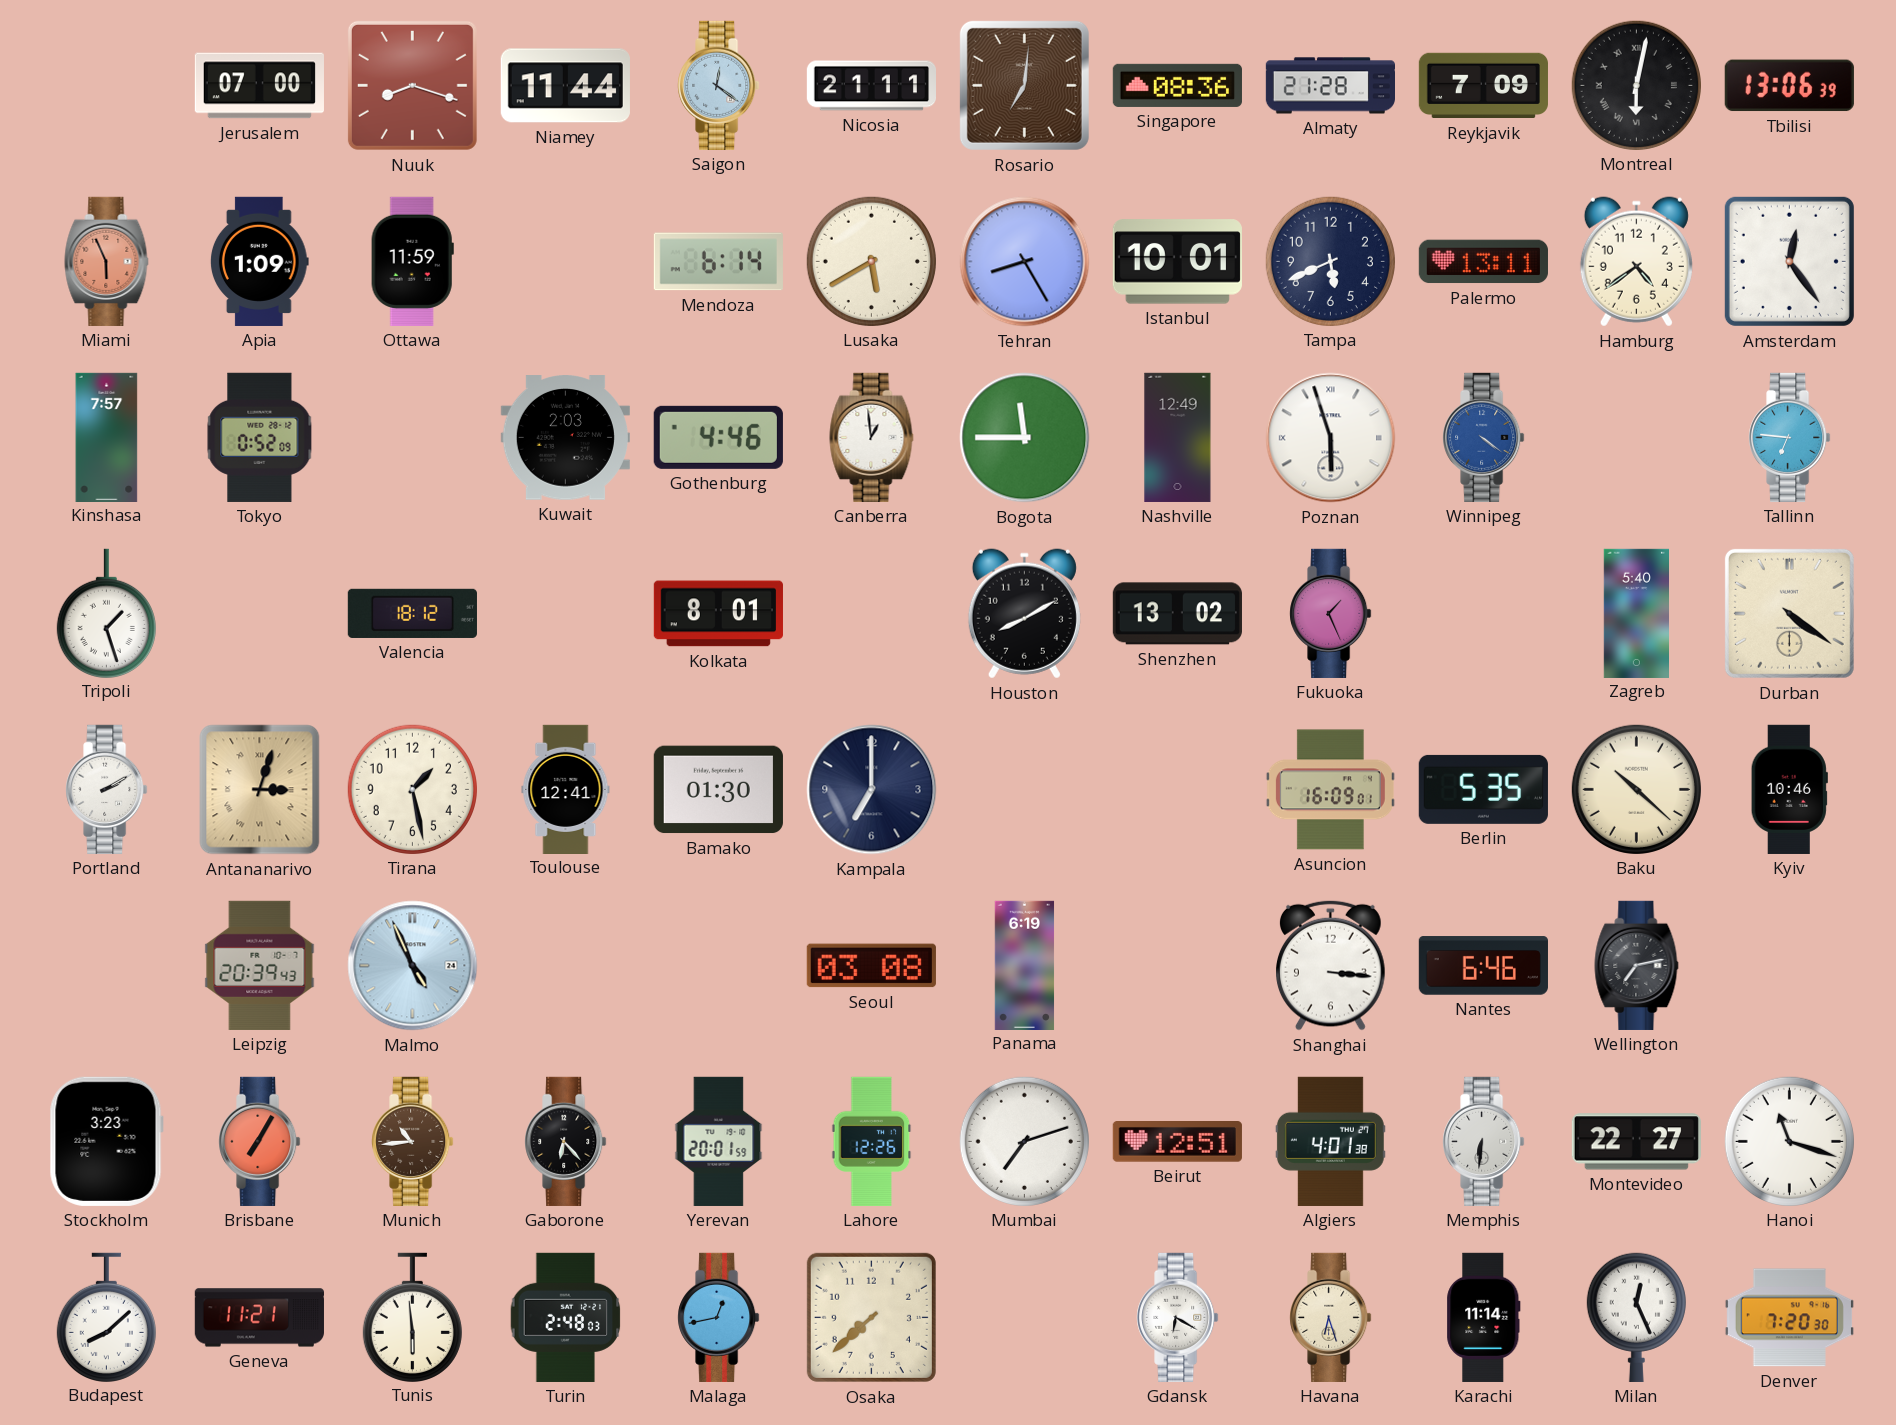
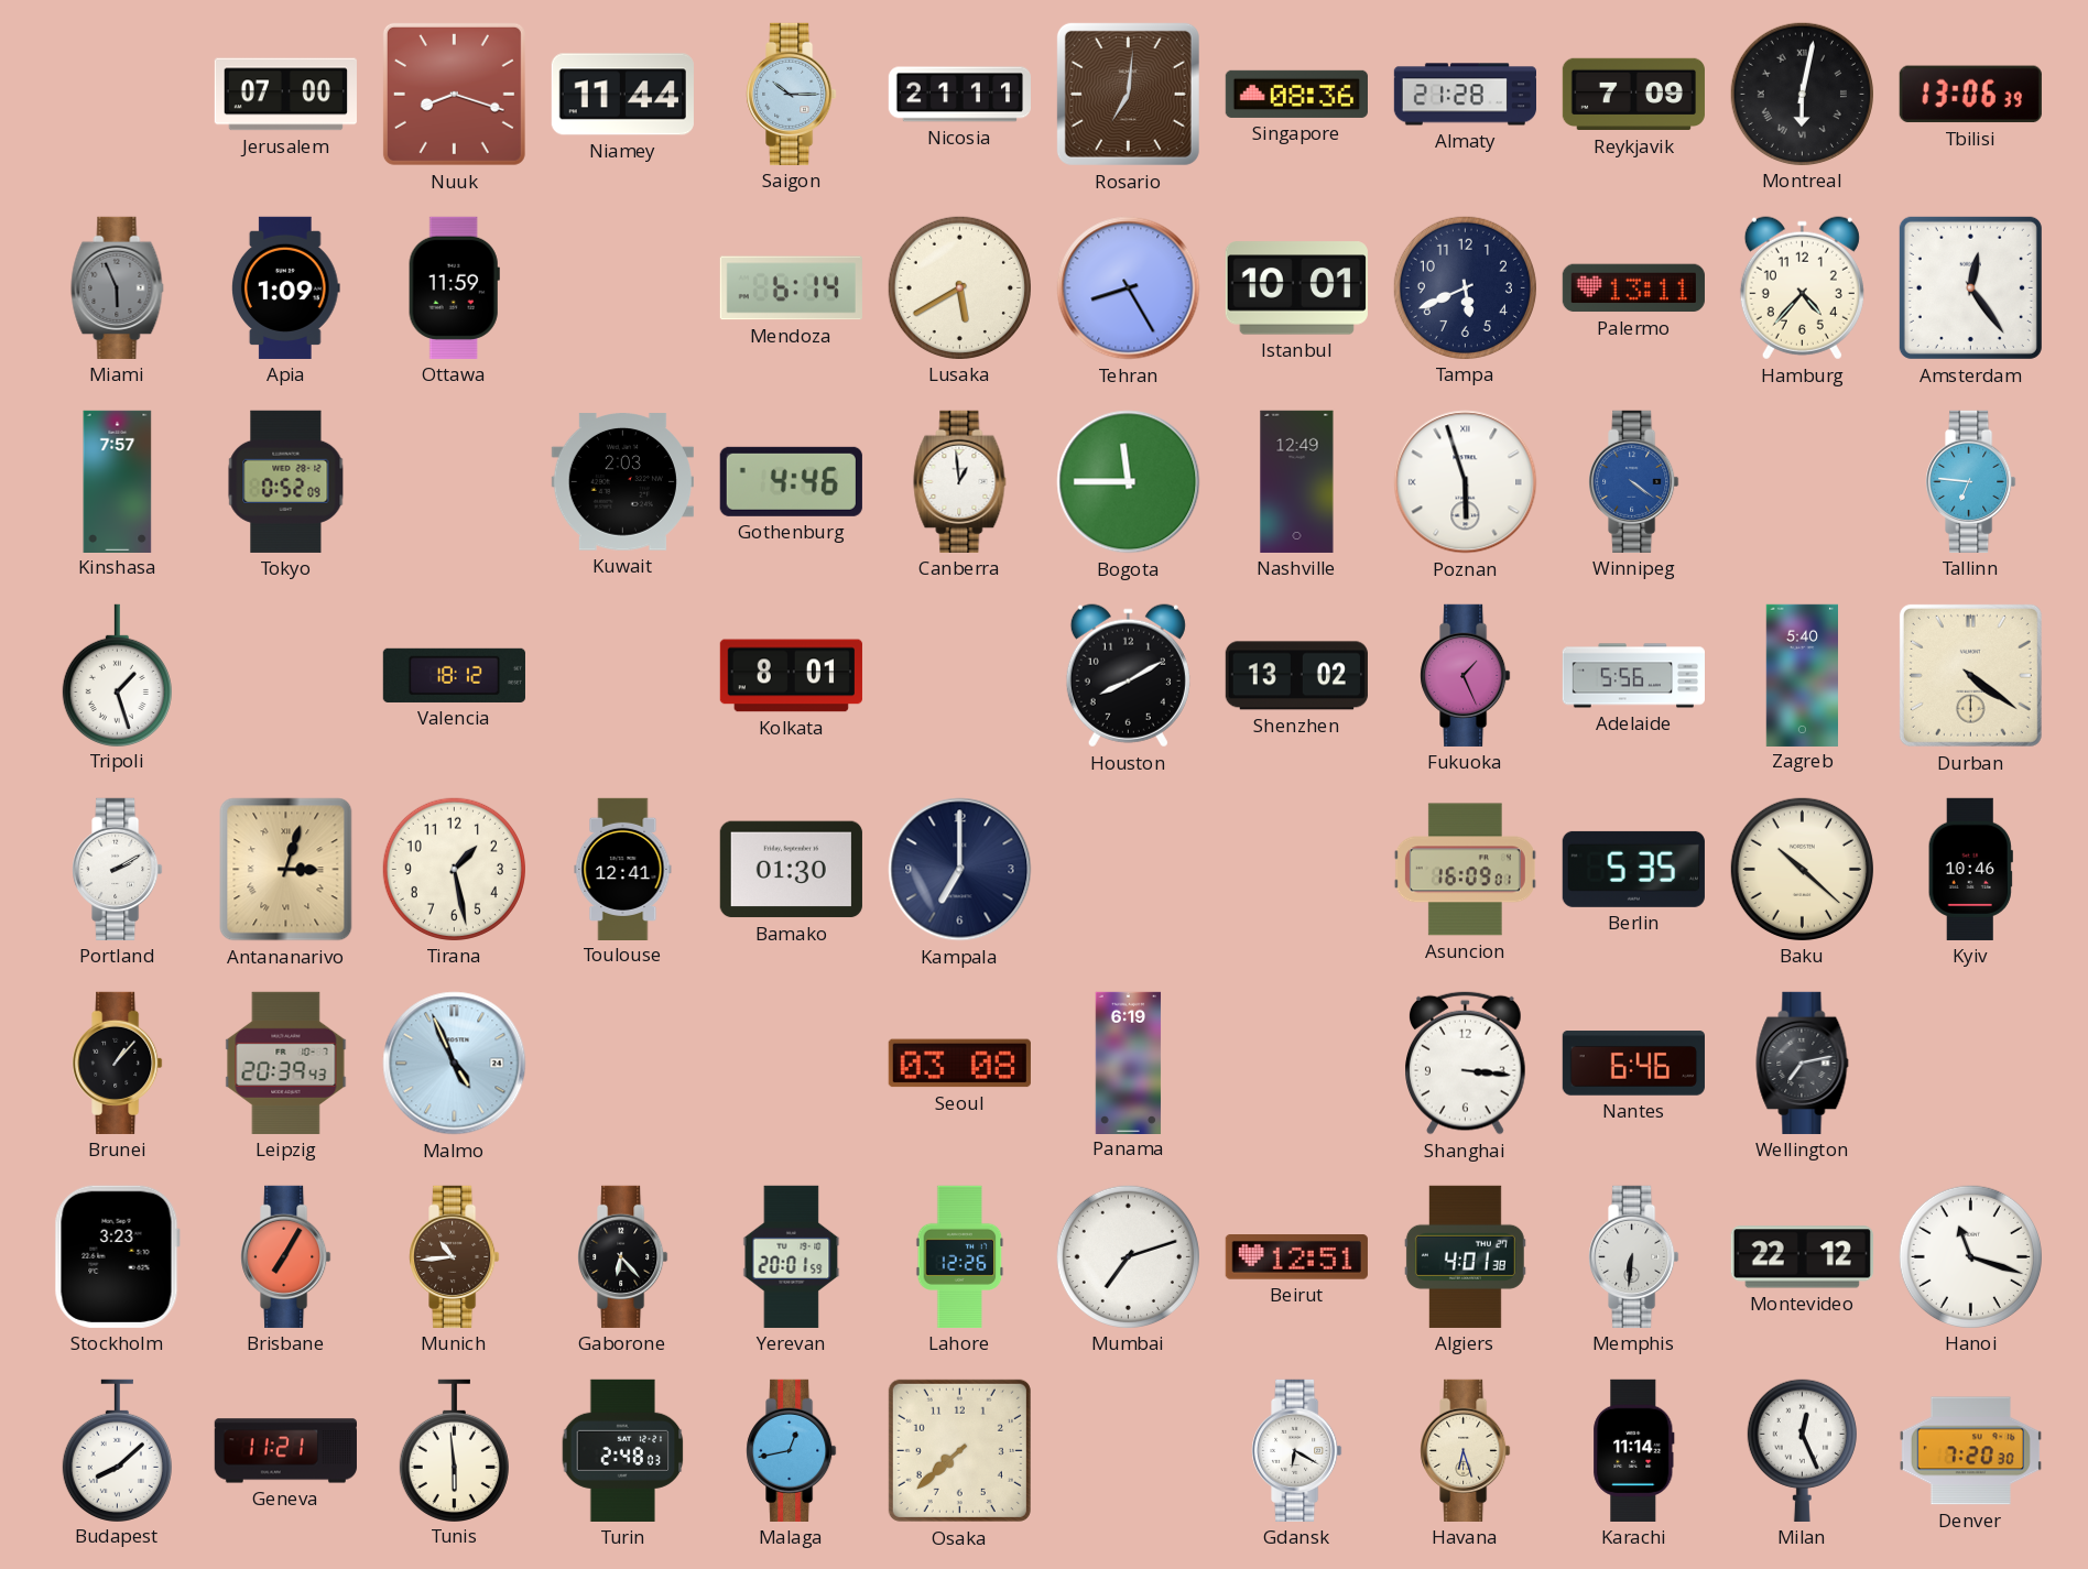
Saigon: 12:21 -> 10:15 (792, 94)
Miami dial: salmon -> grey (118, 287)
Hamburg: 4:39 -> 4:37 (1802, 288)
Adelaide: none -> 5:56 (1633, 676)
Brunei: none -> 1:07 (118, 1063)
Montevideo: 22:27 -> 22:12 (1802, 1257)
